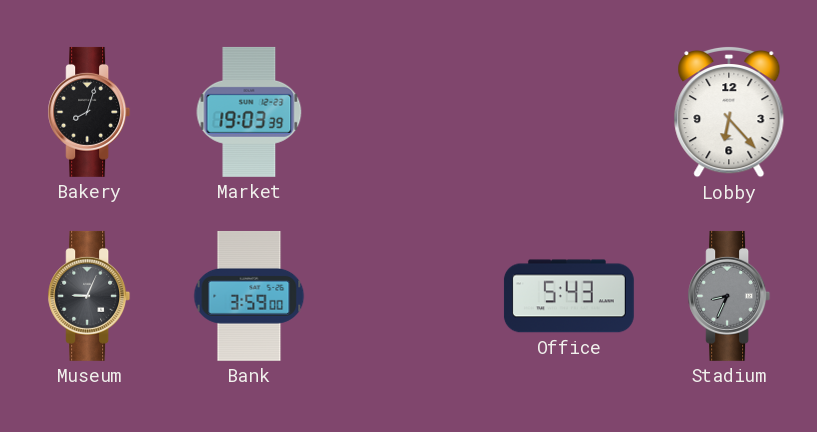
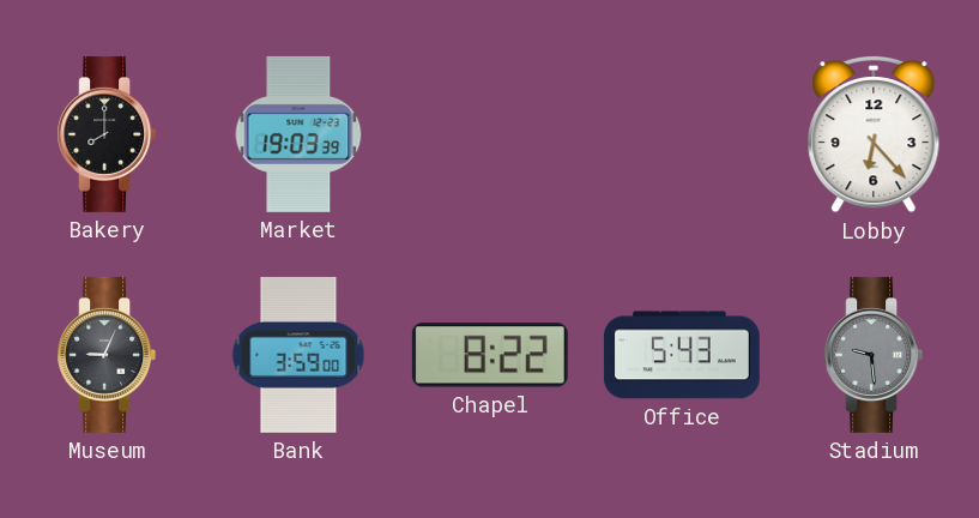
Bakery: 8:03 -> 8:00 (107, 134)
Chapel: none -> 8:22 (490, 355)
Stadium: 8:34 -> 9:29 (874, 355)
